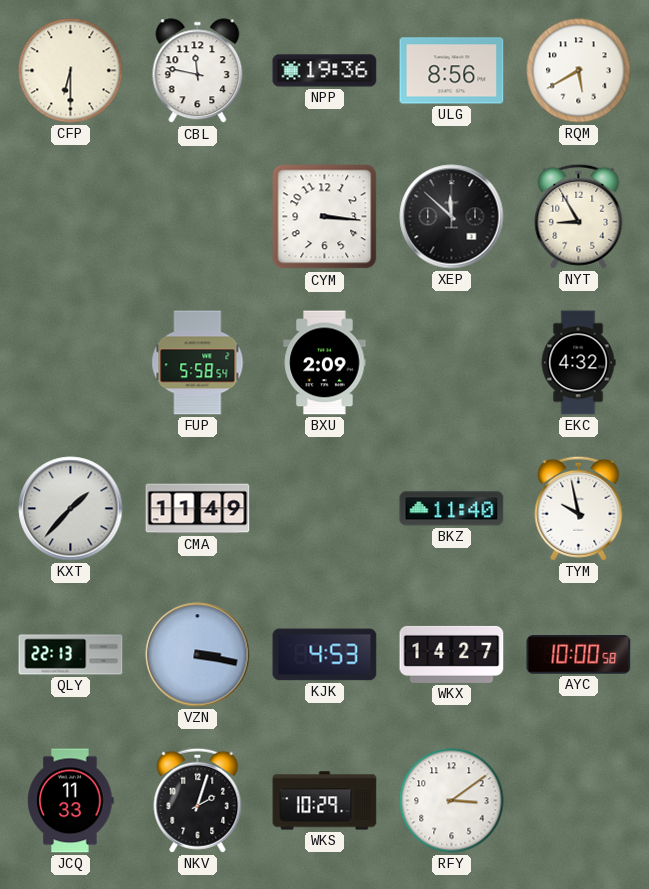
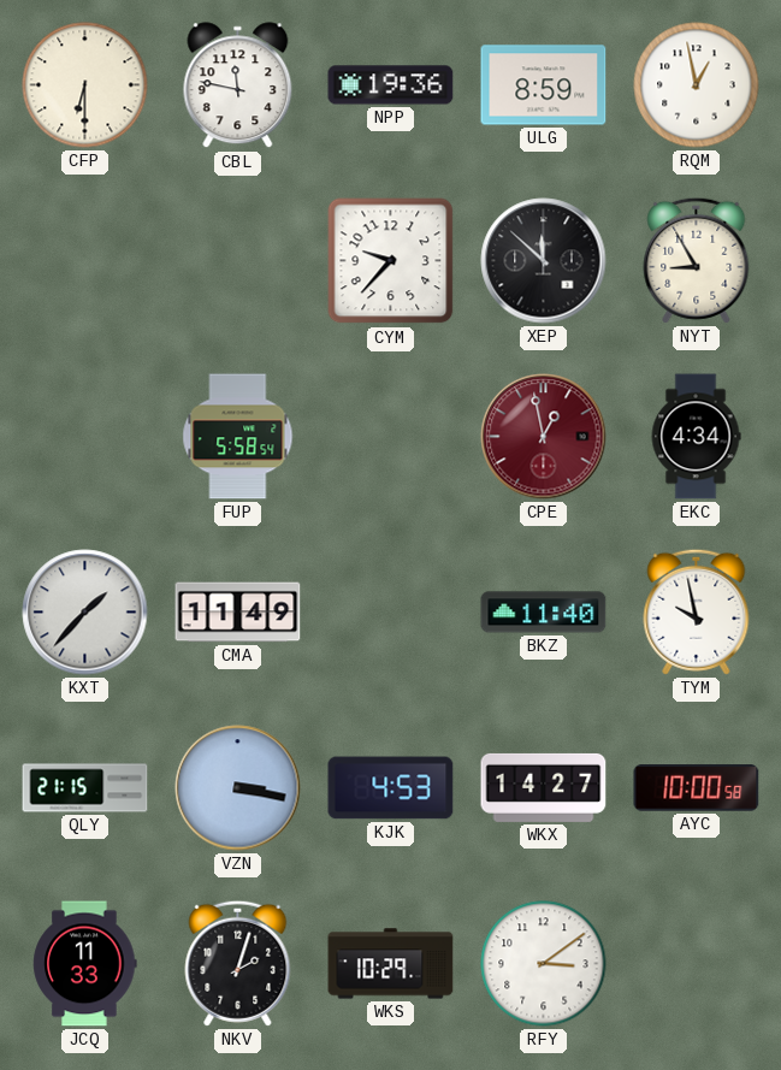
ULG: 8:56 -> 8:59 (544, 85)
RQM: 5:40 -> 12:58 (697, 85)
CYM: 3:16 -> 9:37 (391, 261)
BXU: 2:09 -> none (325, 363)
CPE: none -> 12:58 (544, 437)
EKC: 4:32 -> 4:34 (696, 437)
QLY: 22:13 -> 21:15 (85, 788)
